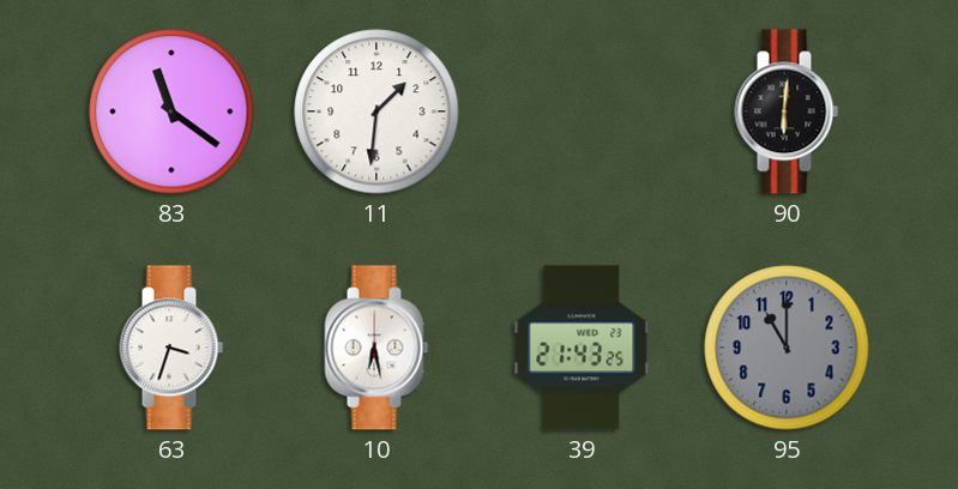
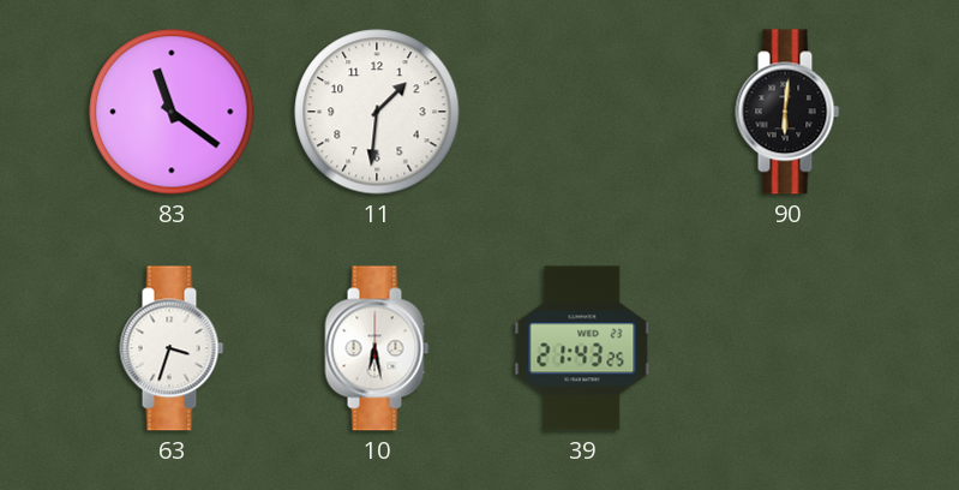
95: 11:00 -> none (787, 348)
